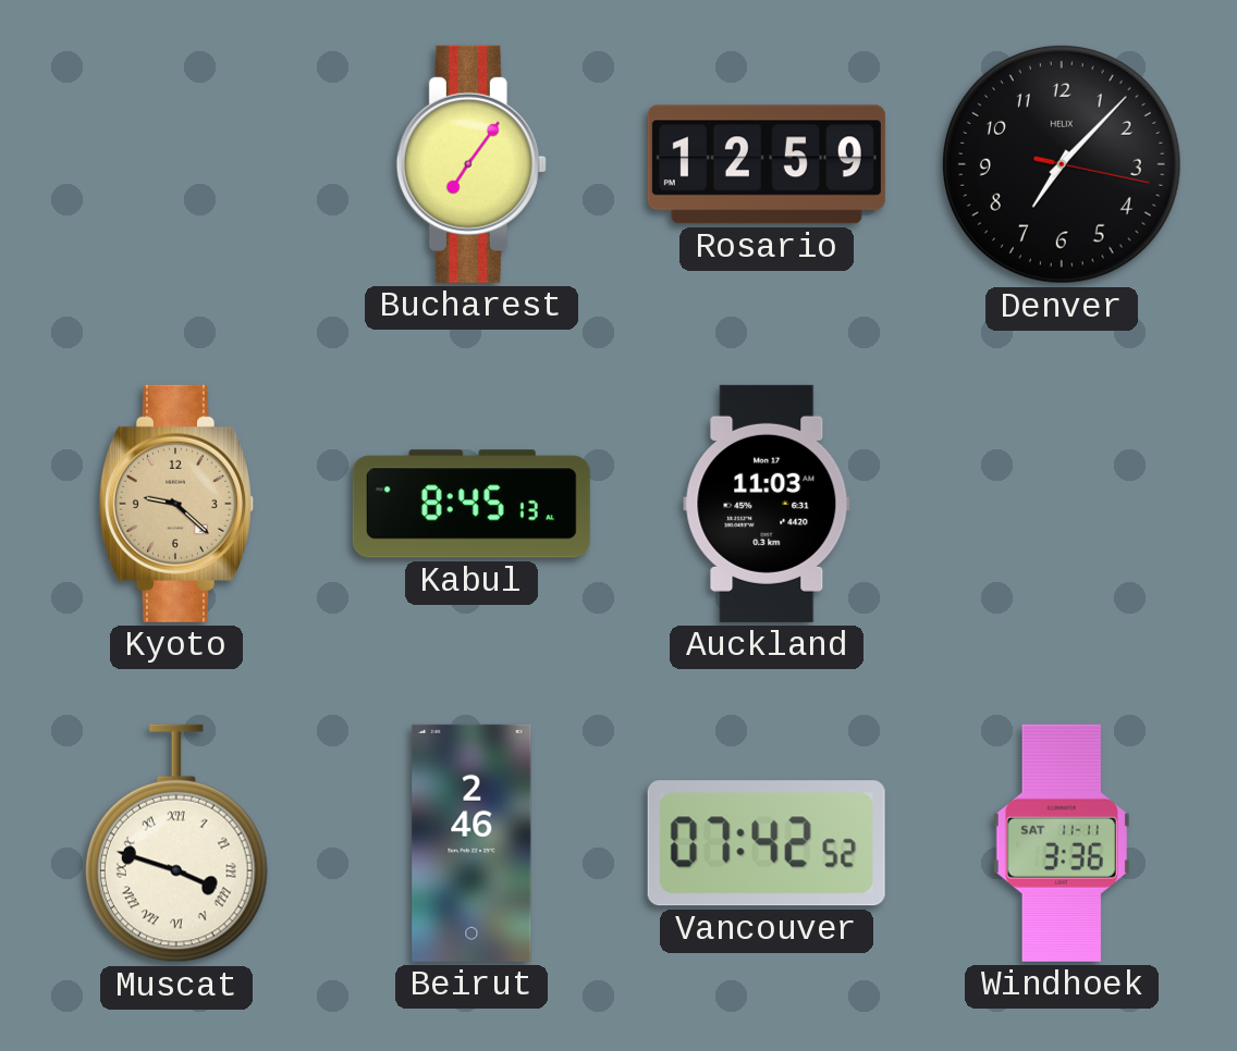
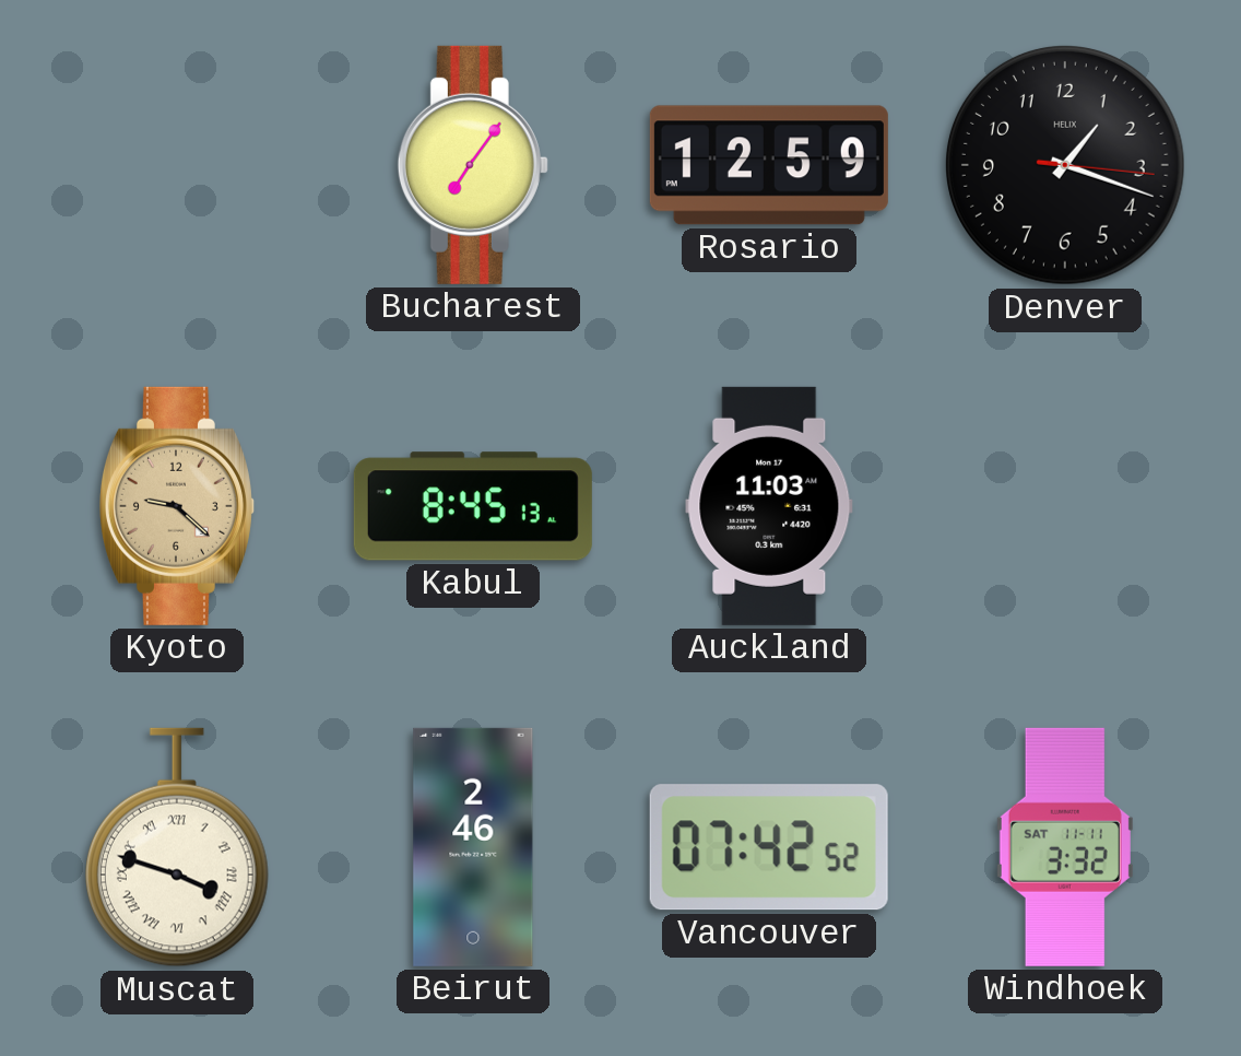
Denver: 7:07 -> 1:18 (1065, 165)
Windhoek: 3:36 -> 3:32 (1065, 847)
